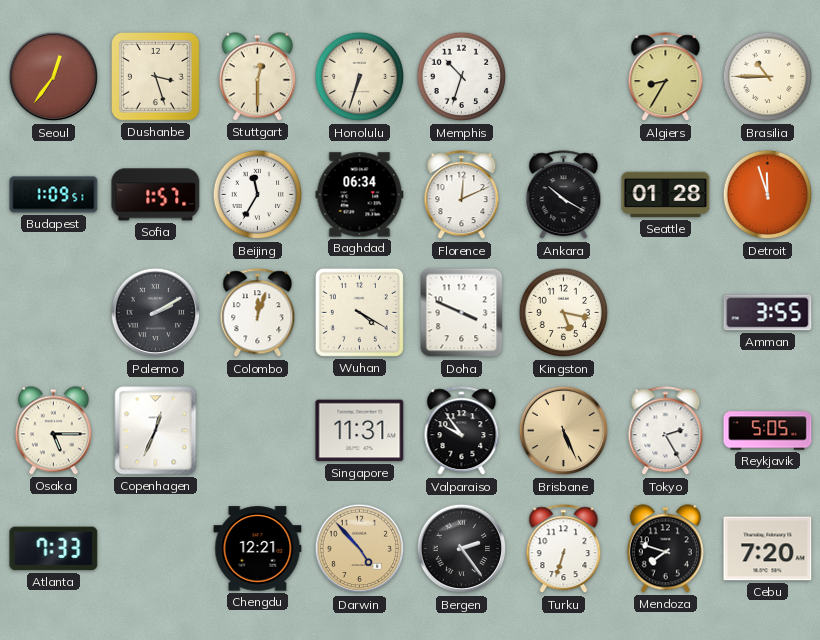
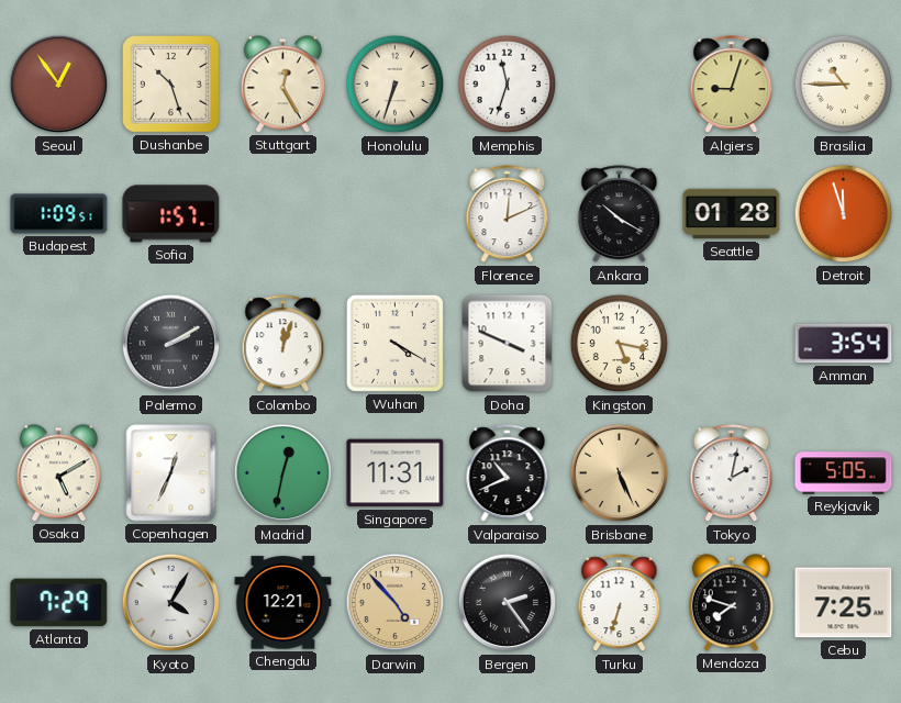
Seoul: 12:36 -> 12:54 (59, 85)
Dushanbe: 3:27 -> 10:27 (171, 85)
Stuttgart: 12:30 -> 12:25 (282, 85)
Memphis: 10:33 -> 11:33 (508, 85)
Algiers: 8:35 -> 9:03 (732, 85)
Beijing: 11:35 -> none (258, 195)
Baghdad: 06:34 -> none (360, 195)
Amman: 3:55 -> 3:54 (844, 344)
Osaka: 5:15 -> 5:10 (58, 473)
Madrid: none -> 12:32 (283, 473)
Valparaiso: 9:54 -> 10:41 (508, 473)
Tokyo: 2:25 -> 2:02 (732, 473)
Atlanta: 7:33 -> 7:29 (59, 603)
Kyoto: none -> 4:05 (171, 603)
Cebu: 7:20 -> 7:25 (844, 603)
